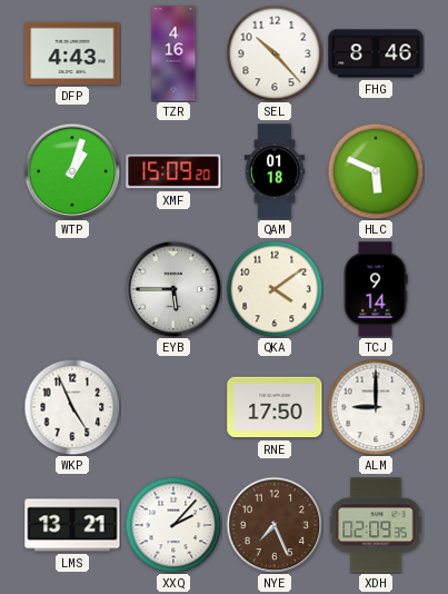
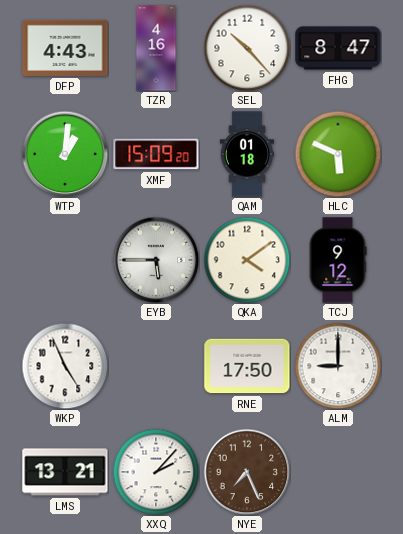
FHG: 8:46 -> 8:47 (338, 48)
WTP: 1:03 -> 1:01 (65, 154)
TCJ: 9:14 -> 9:12 (338, 260)
XDH: 02:09 -> none (376, 525)
